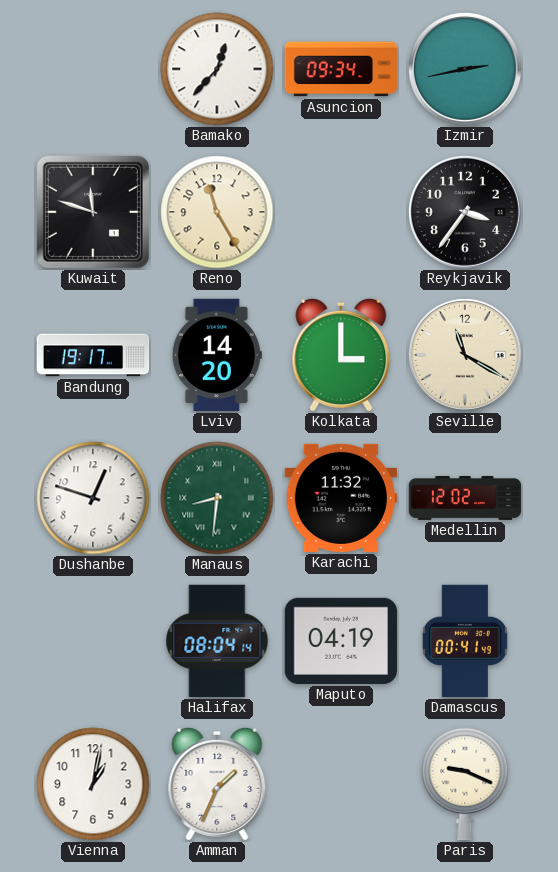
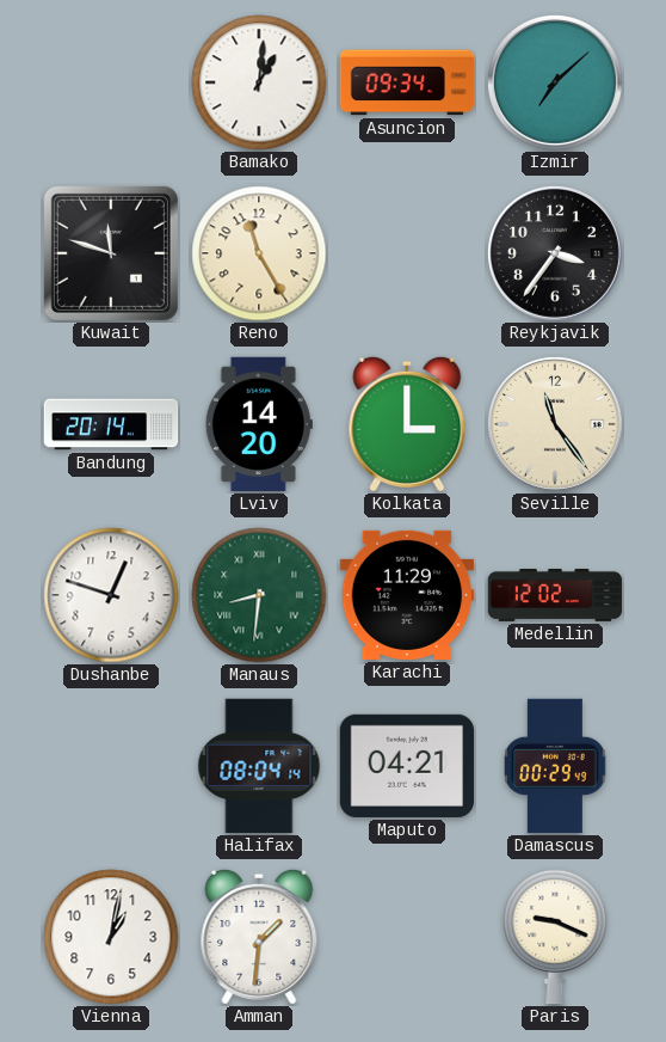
Bamako: 12:37 -> 1:01 (259, 82)
Izmir: 2:43 -> 7:08 (555, 82)
Bandung: 19:17 -> 20:14 (111, 424)
Seville: 11:20 -> 11:24 (555, 424)
Karachi: 11:32 -> 11:29 (407, 595)
Maputo: 04:19 -> 04:21 (407, 766)
Damascus: 00:41 -> 00:29 (556, 766)
Amman: 1:34 -> 1:31 (259, 937)
